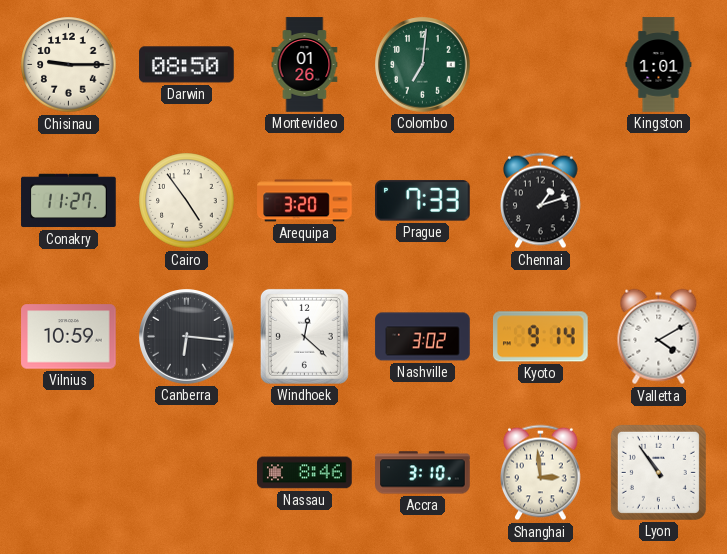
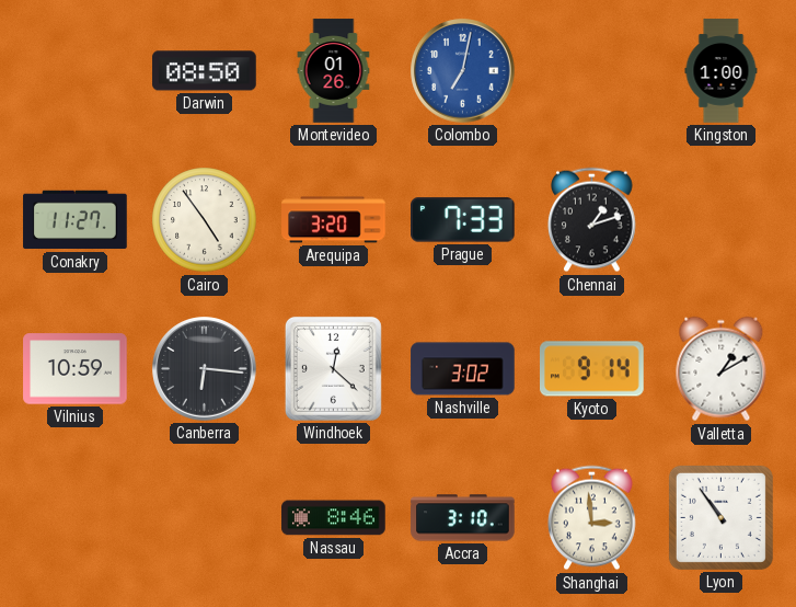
Chisinau: 9:15 -> none (69, 65)
Colombo: 7:01 -> 7:02 (463, 71)
Colombo dial: green -> blue (463, 71)
Kingston: 1:01 -> 1:00 (722, 71)
Valletta: 4:10 -> 1:10 (722, 369)
